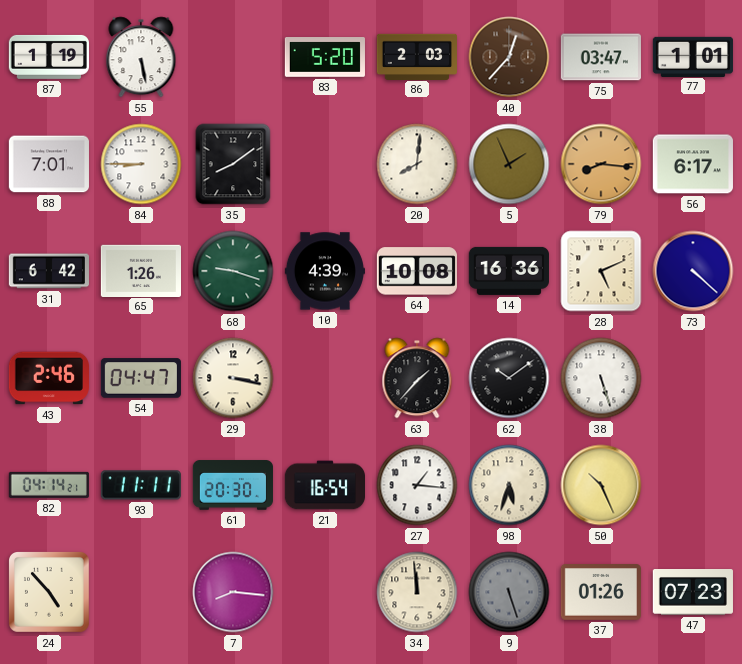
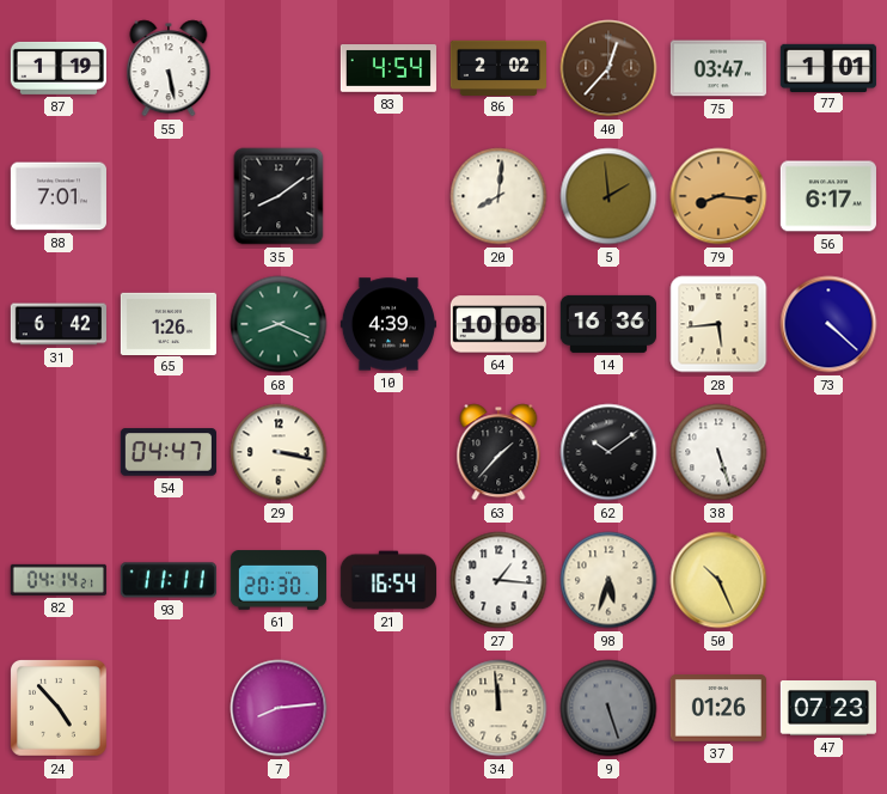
83: 5:20 -> 4:54 (389, 69)
86: 2:03 -> 2:02 (497, 67)
84: 8:45 -> none (141, 164)
5: 1:56 -> 1:59 (608, 196)
68: 9:18 -> 8:19 (279, 324)
28: 5:11 -> 5:44 (718, 324)
43: 2:46 -> none (49, 378)
7: 8:16 -> 8:14 (279, 708)
